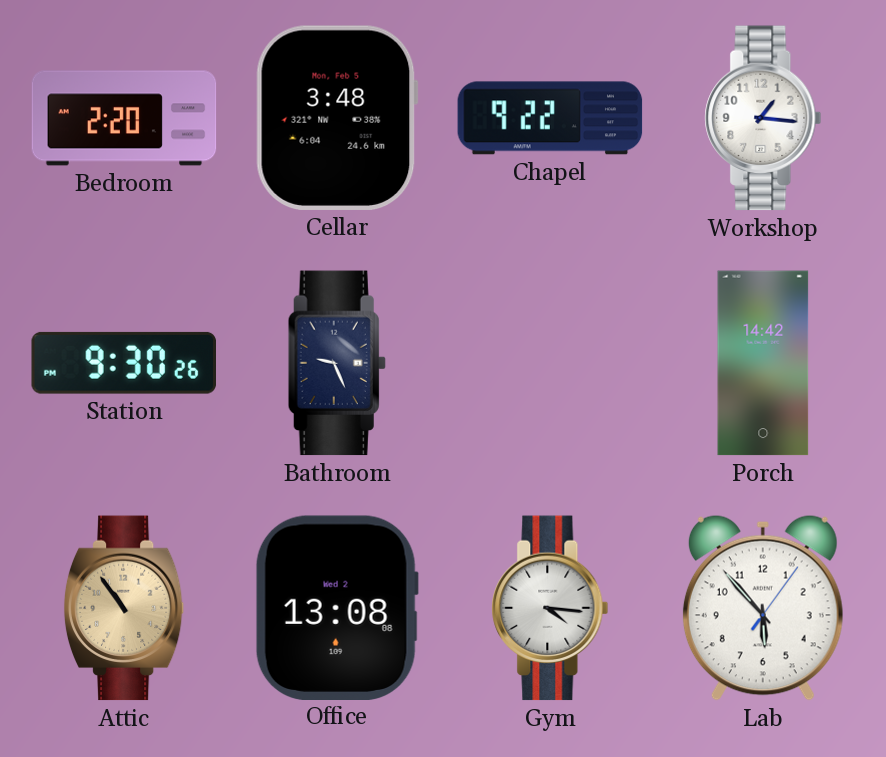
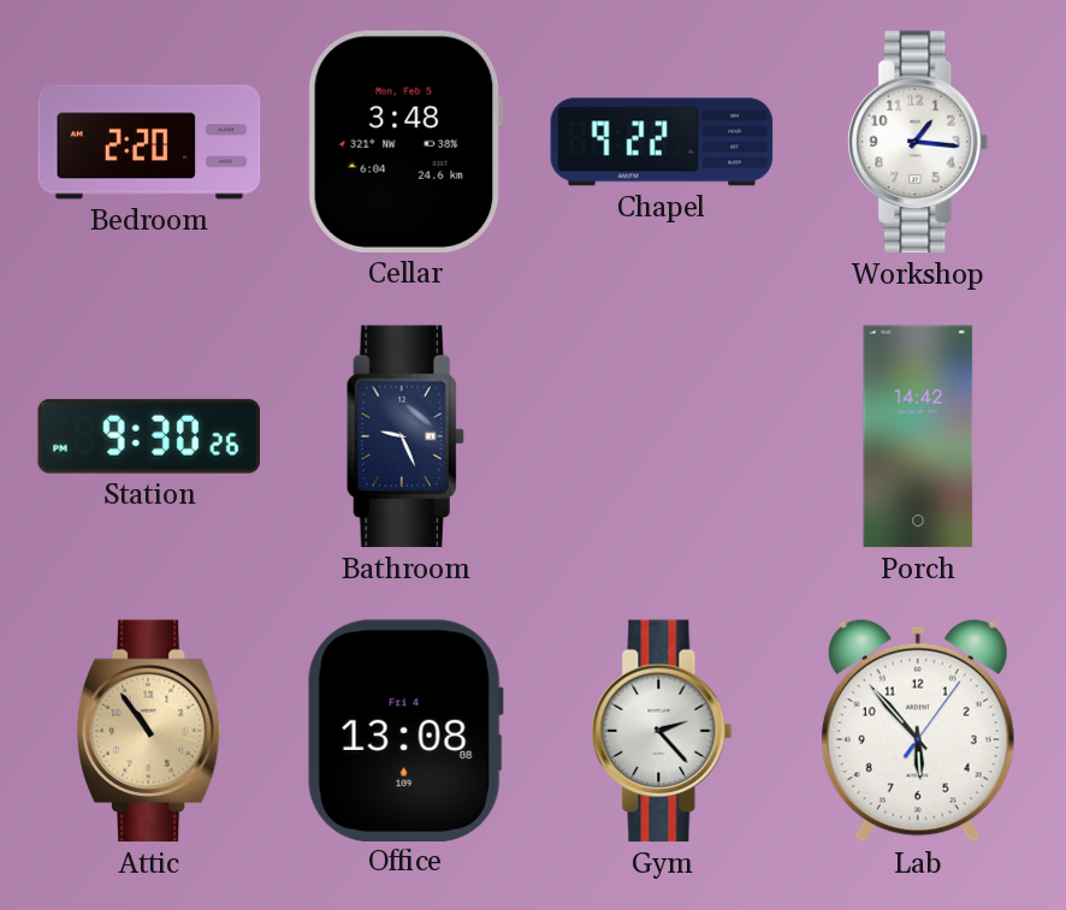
Office date: Wed 2 -> Fri 4 (405, 730)
Gym: 4:16 -> 2:23 (662, 731)
